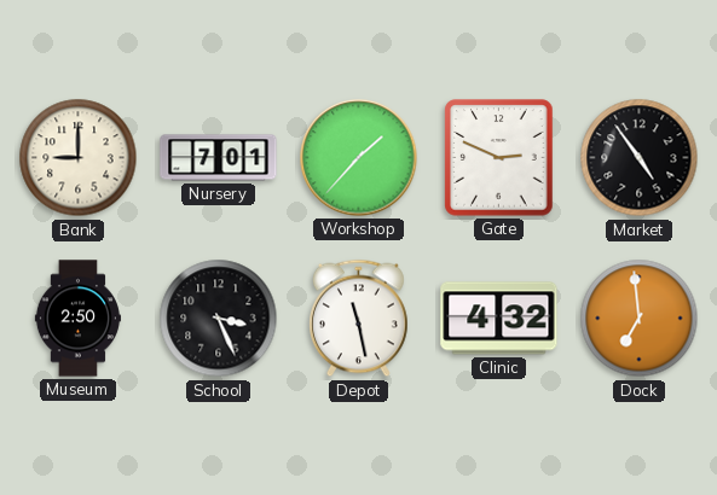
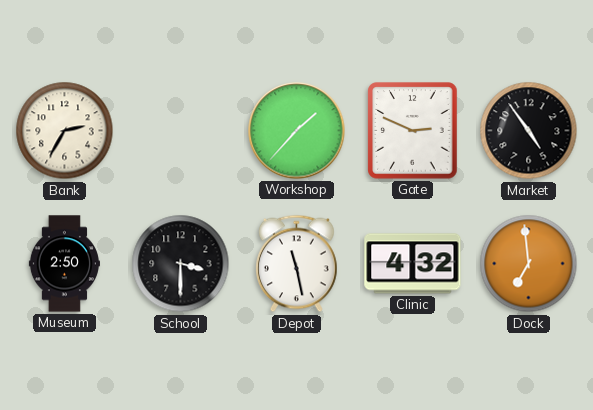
Bank: 9:00 -> 2:35 (65, 131)
Nursery: 7:01 -> none (219, 158)
School: 3:26 -> 3:30 (181, 264)
